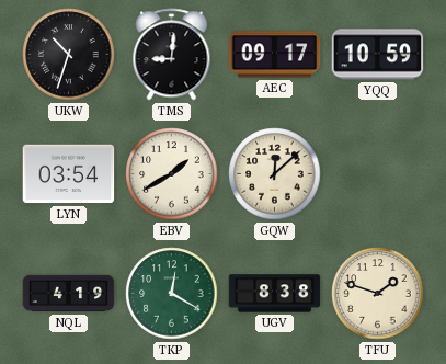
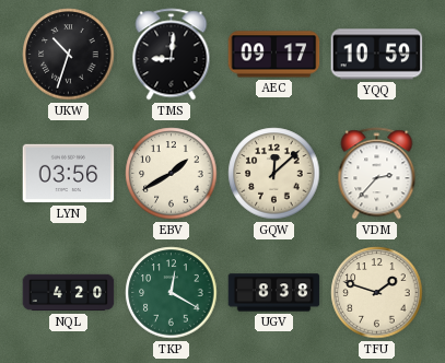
LYN: 03:54 -> 03:56 (69, 174)
VDM: none -> 2:37 (377, 174)
NQL: 4:19 -> 4:20 (69, 293)
